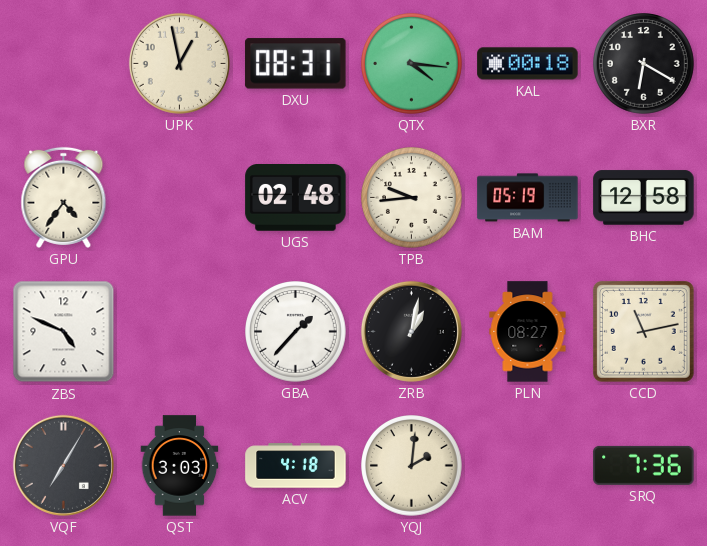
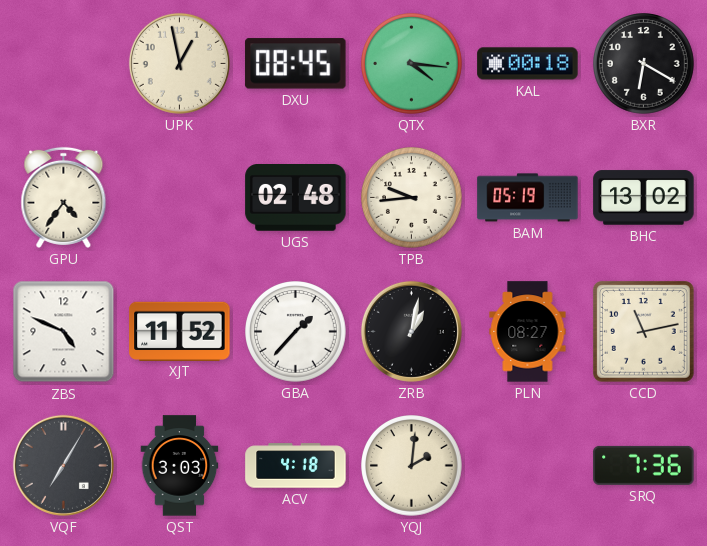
DXU: 08:31 -> 08:45 (296, 64)
BHC: 12:58 -> 13:02 (644, 198)
XJT: none -> 11:52 (180, 331)
